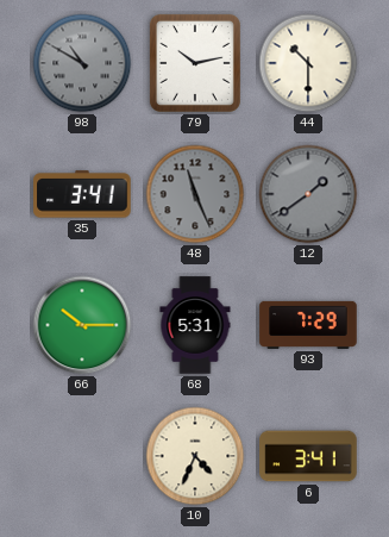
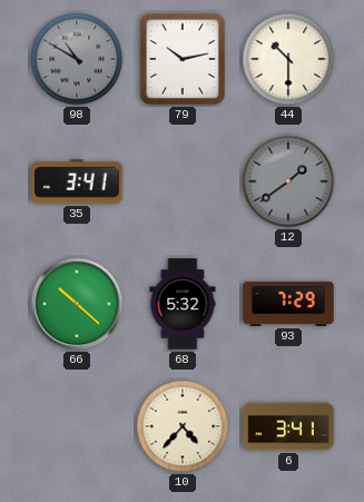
48: 11:26 -> none (195, 194)
66: 10:15 -> 10:22 (77, 304)
68: 5:31 -> 5:32 (183, 304)
10: 4:34 -> 4:37 (183, 426)
